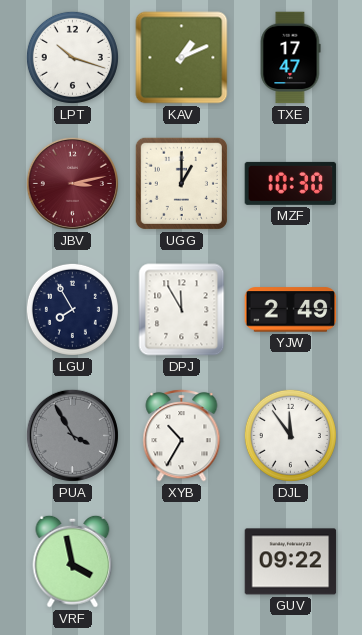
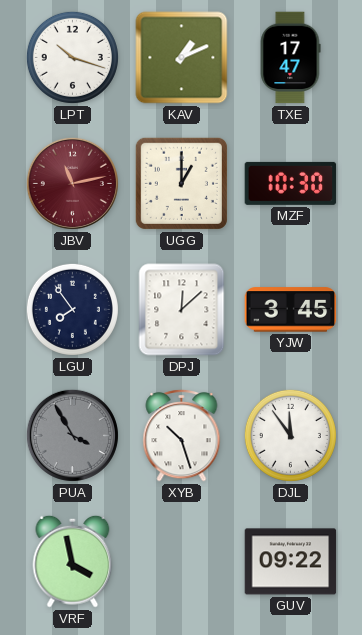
JBV: 3:13 -> 11:13 (72, 183)
LGU: 7:55 -> 7:54 (72, 309)
DPJ: 11:55 -> 12:08 (182, 310)
YJW: 2:49 -> 3:45 (291, 310)
XYB: 10:35 -> 10:27 (182, 435)
